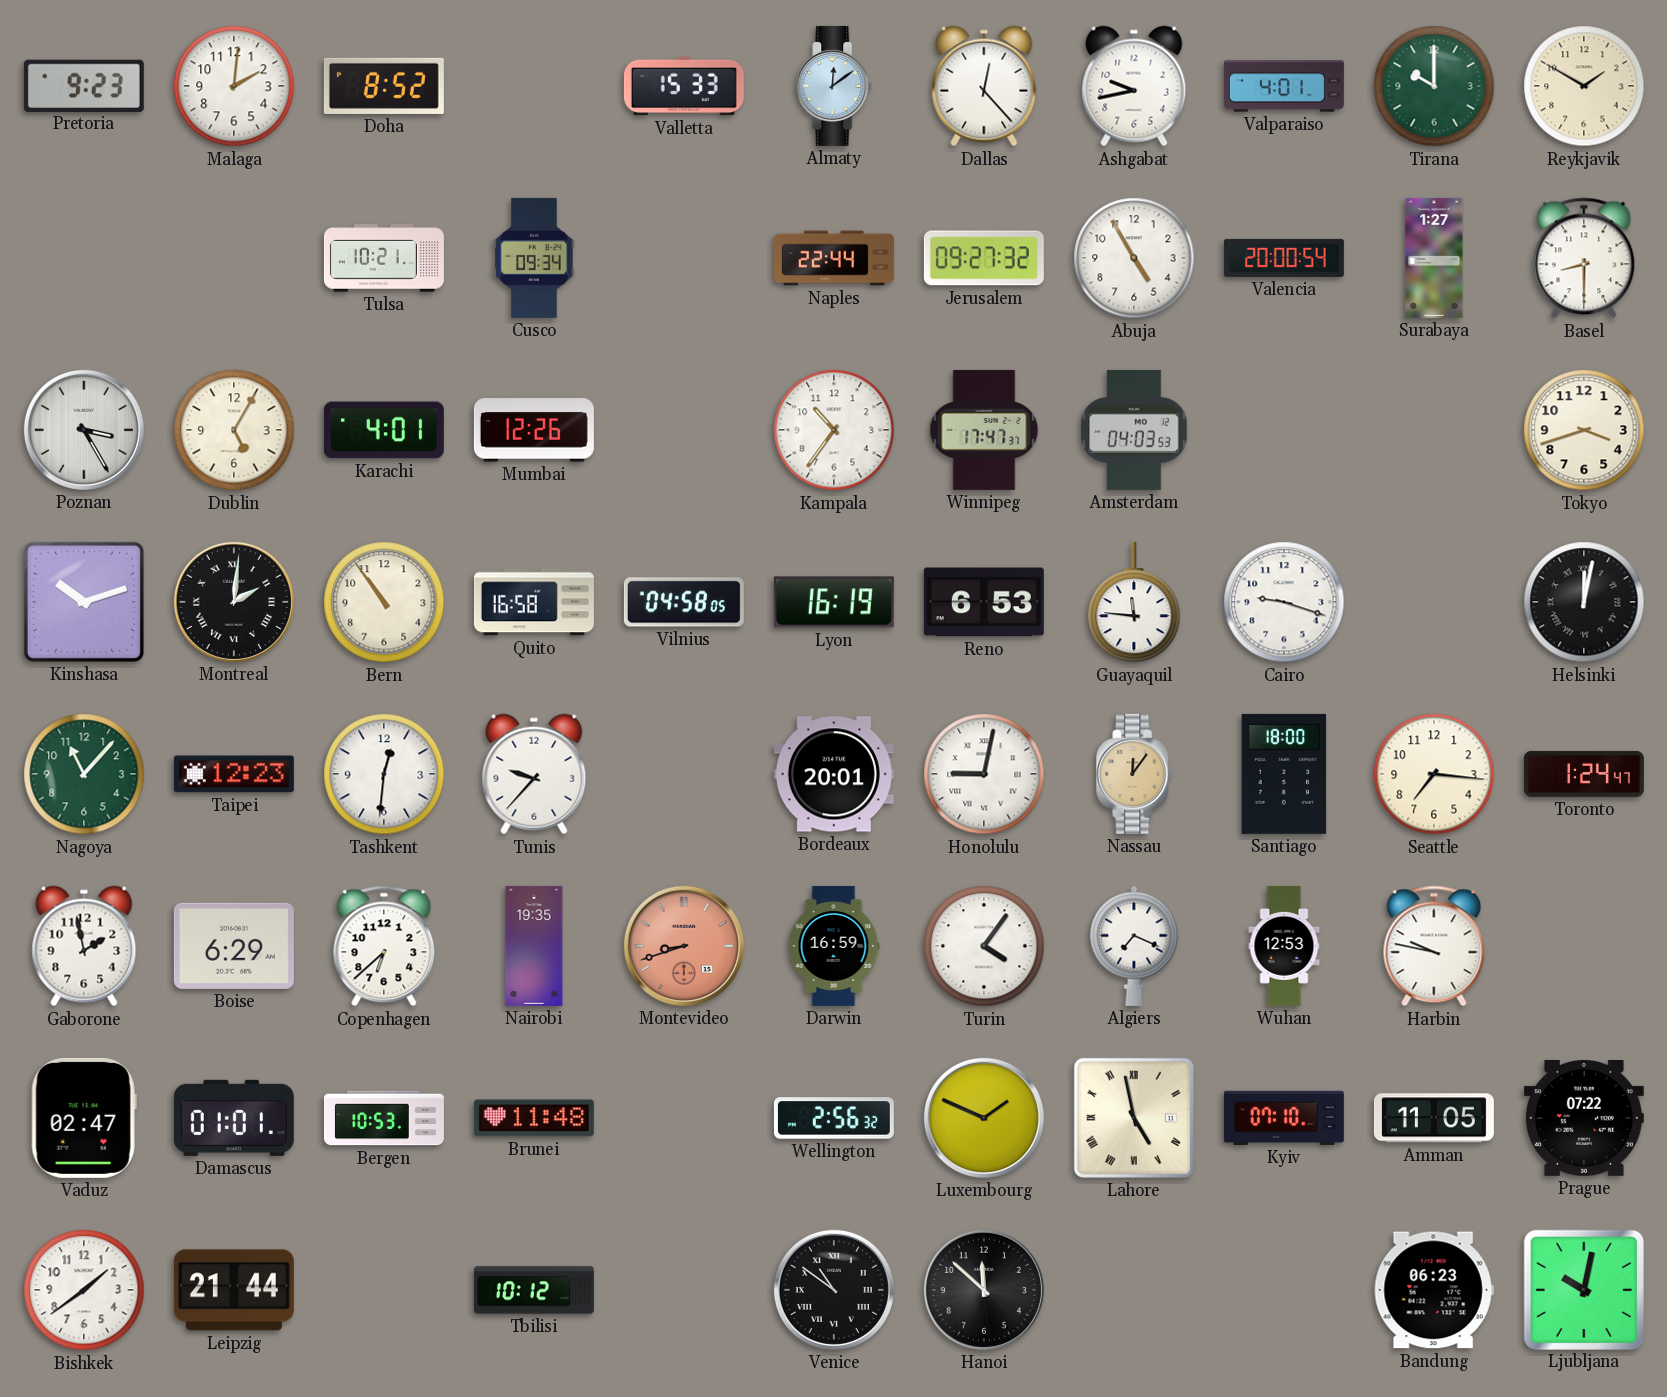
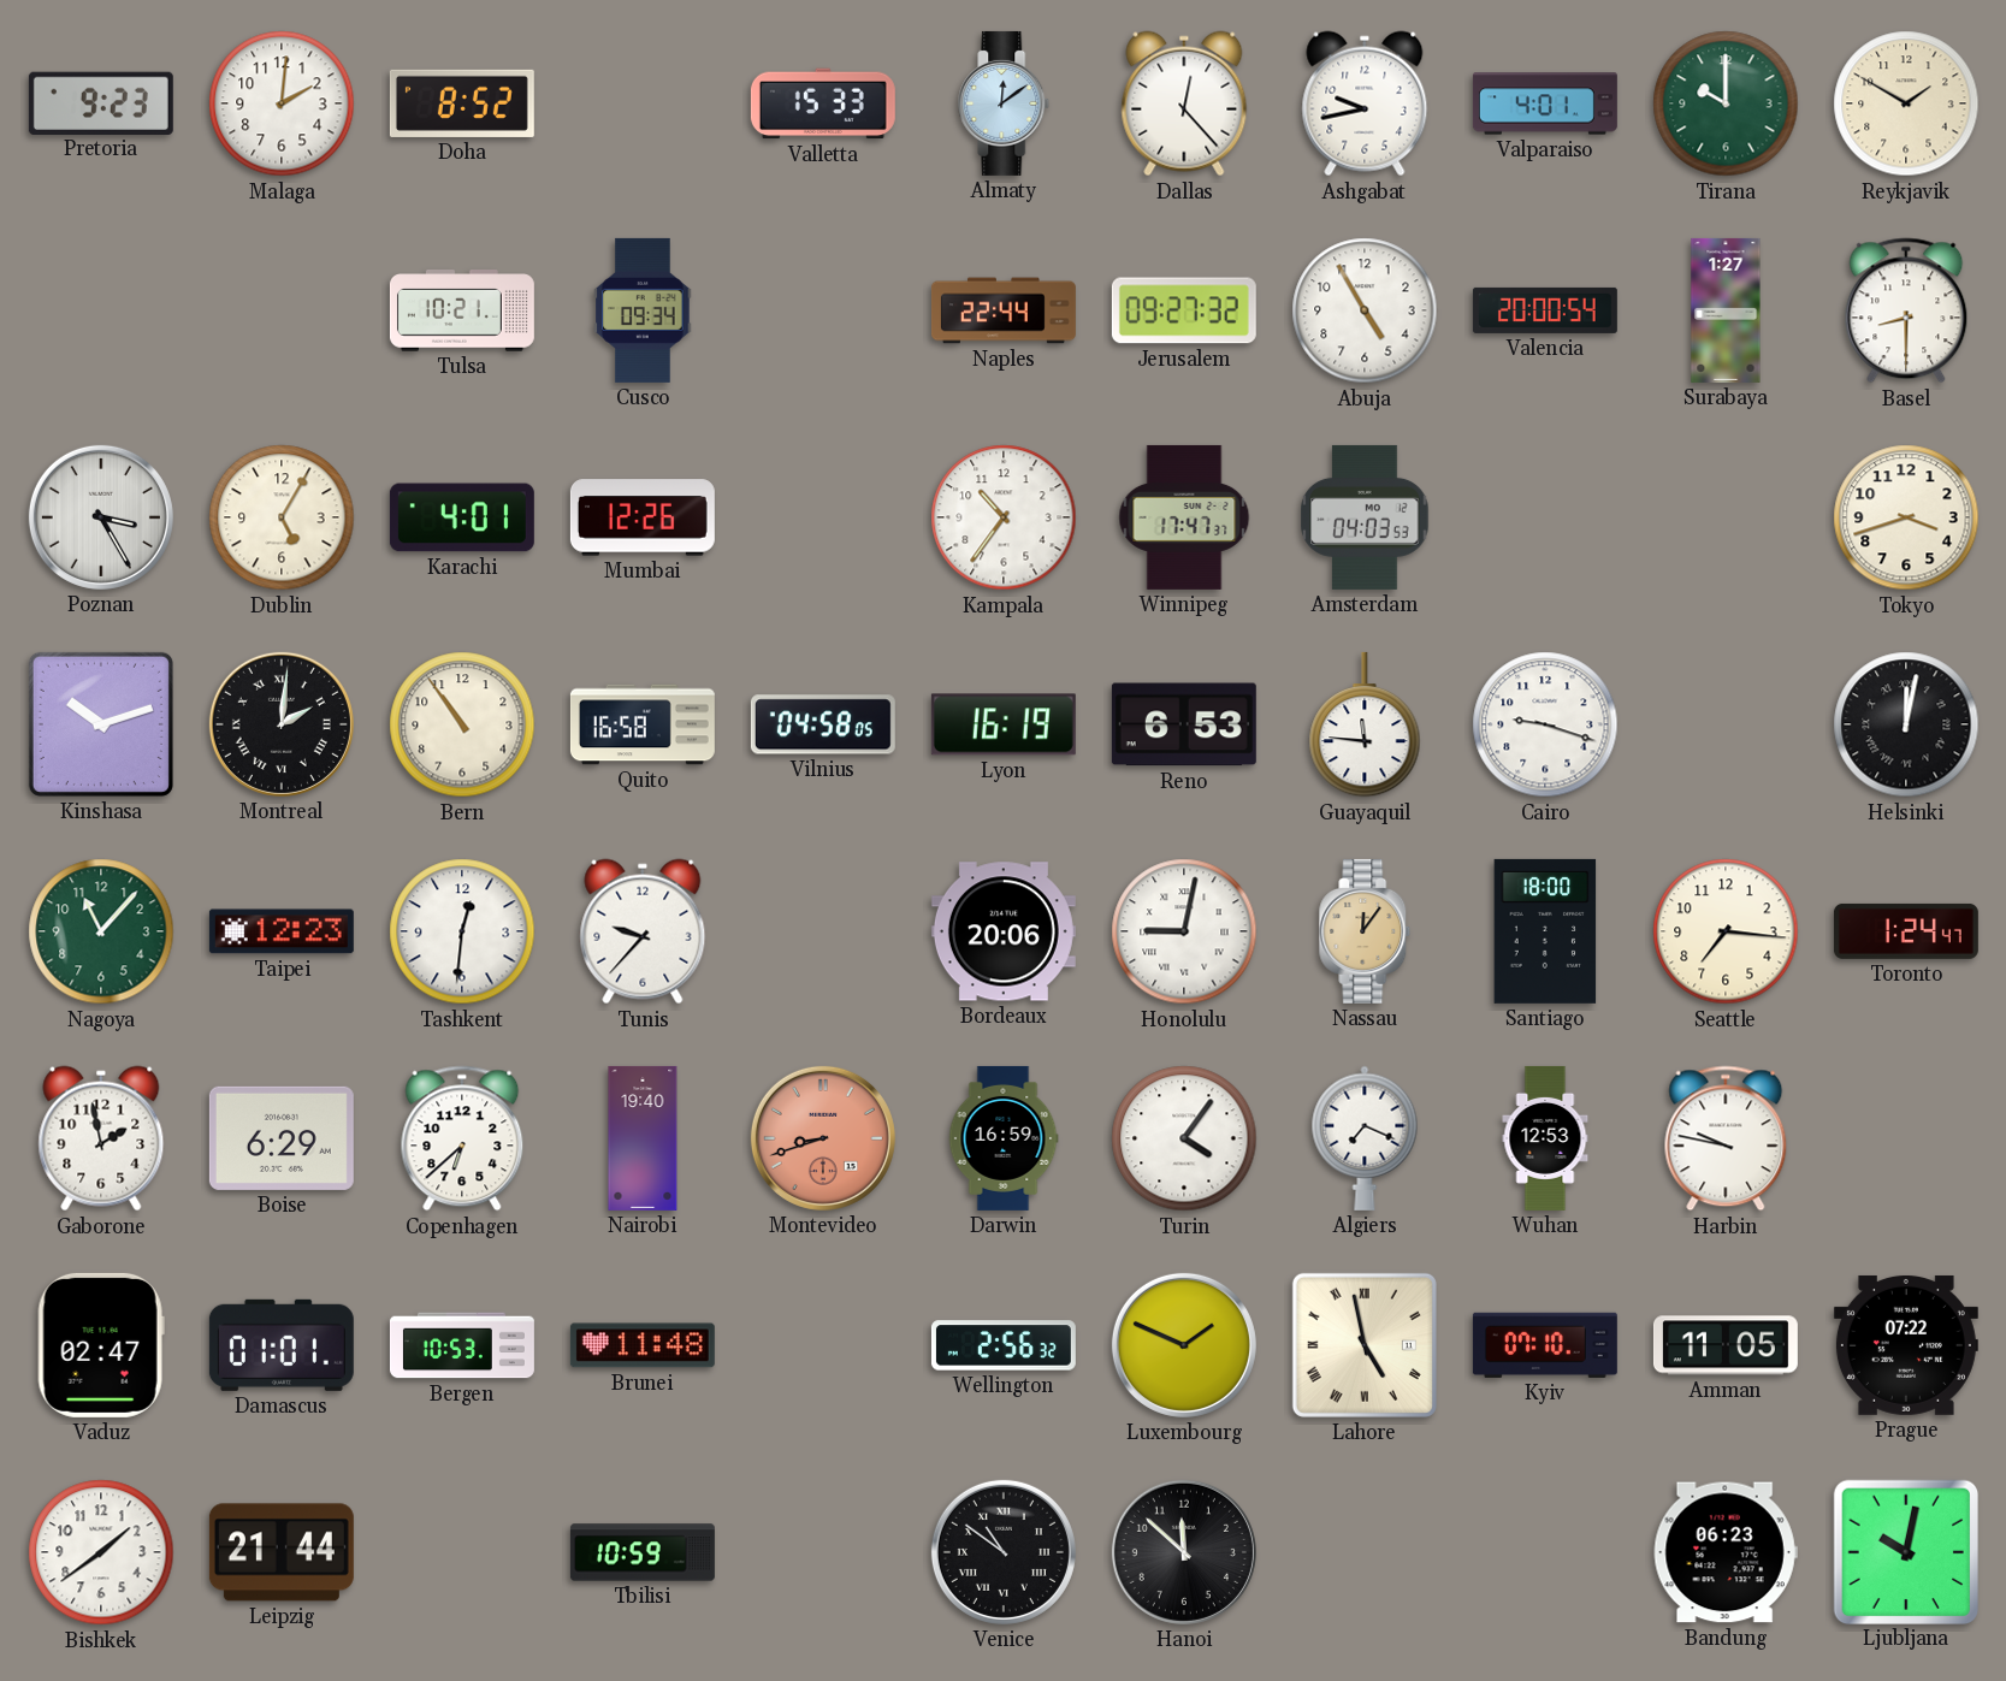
Bordeaux: 20:01 -> 20:06 (1004, 931)
Nairobi: 19:35 -> 19:40 (643, 1138)
Tbilisi: 10:12 -> 10:59 (643, 1552)
